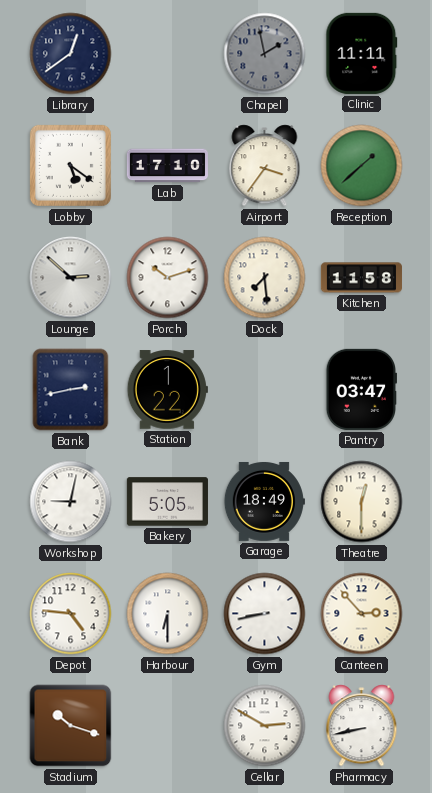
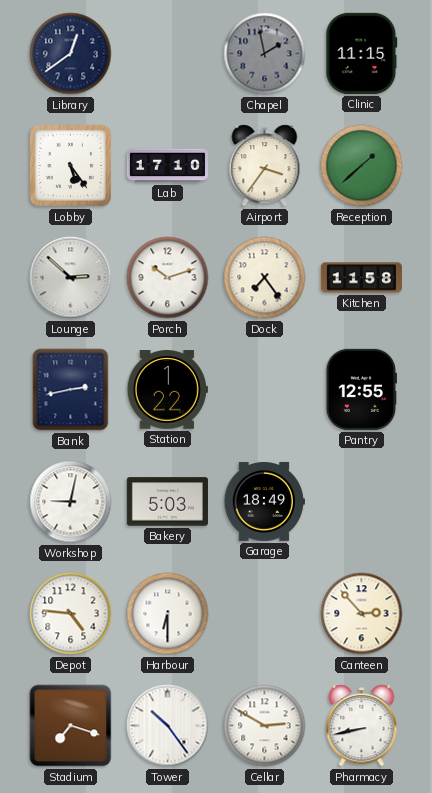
Clinic: 11:11 -> 11:15 (362, 53)
Lobby: 5:21 -> 5:24 (70, 165)
Dock: 7:29 -> 7:24 (265, 278)
Pantry: 03:47 -> 12:55 (361, 389)
Bakery: 5:05 -> 5:03 (167, 502)
Theatre: 12:30 -> none (362, 502)
Gym: 8:43 -> none (265, 614)
Stadium: 10:18 -> 7:18 (71, 726)
Tower: none -> 10:24 (168, 726)
